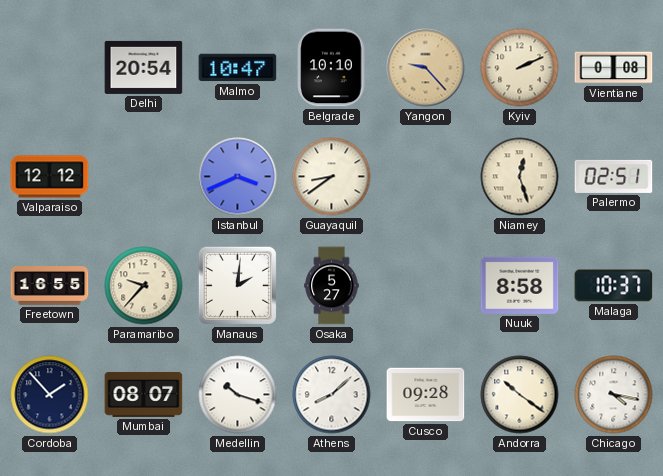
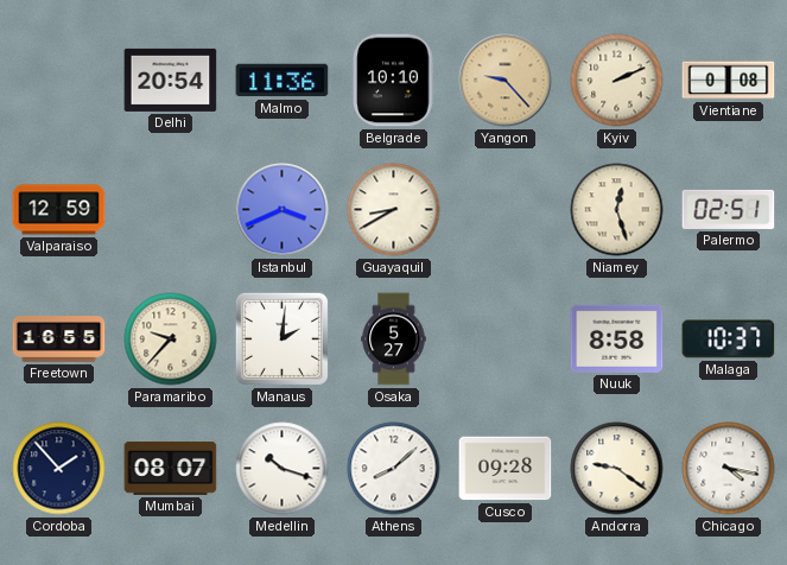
Malmo: 10:47 -> 11:36 (283, 81)
Valparaiso: 12:12 -> 12:59 (59, 210)
Guayaquil: 8:39 -> 8:40 (394, 210)
Andorra: 10:21 -> 9:21 (617, 469)
